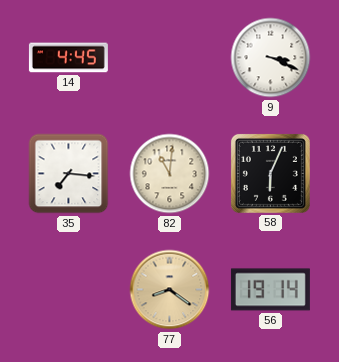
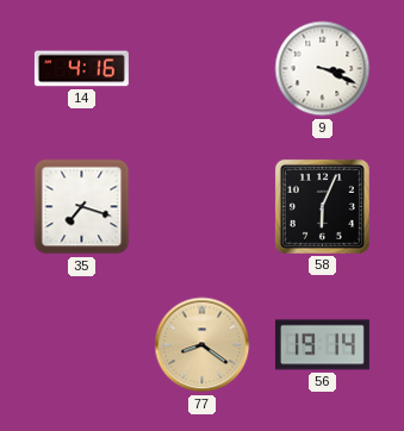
14: 4:45 -> 4:16 (81, 69)
35: 7:16 -> 7:18 (82, 207)
82: 11:01 -> none (170, 174)
